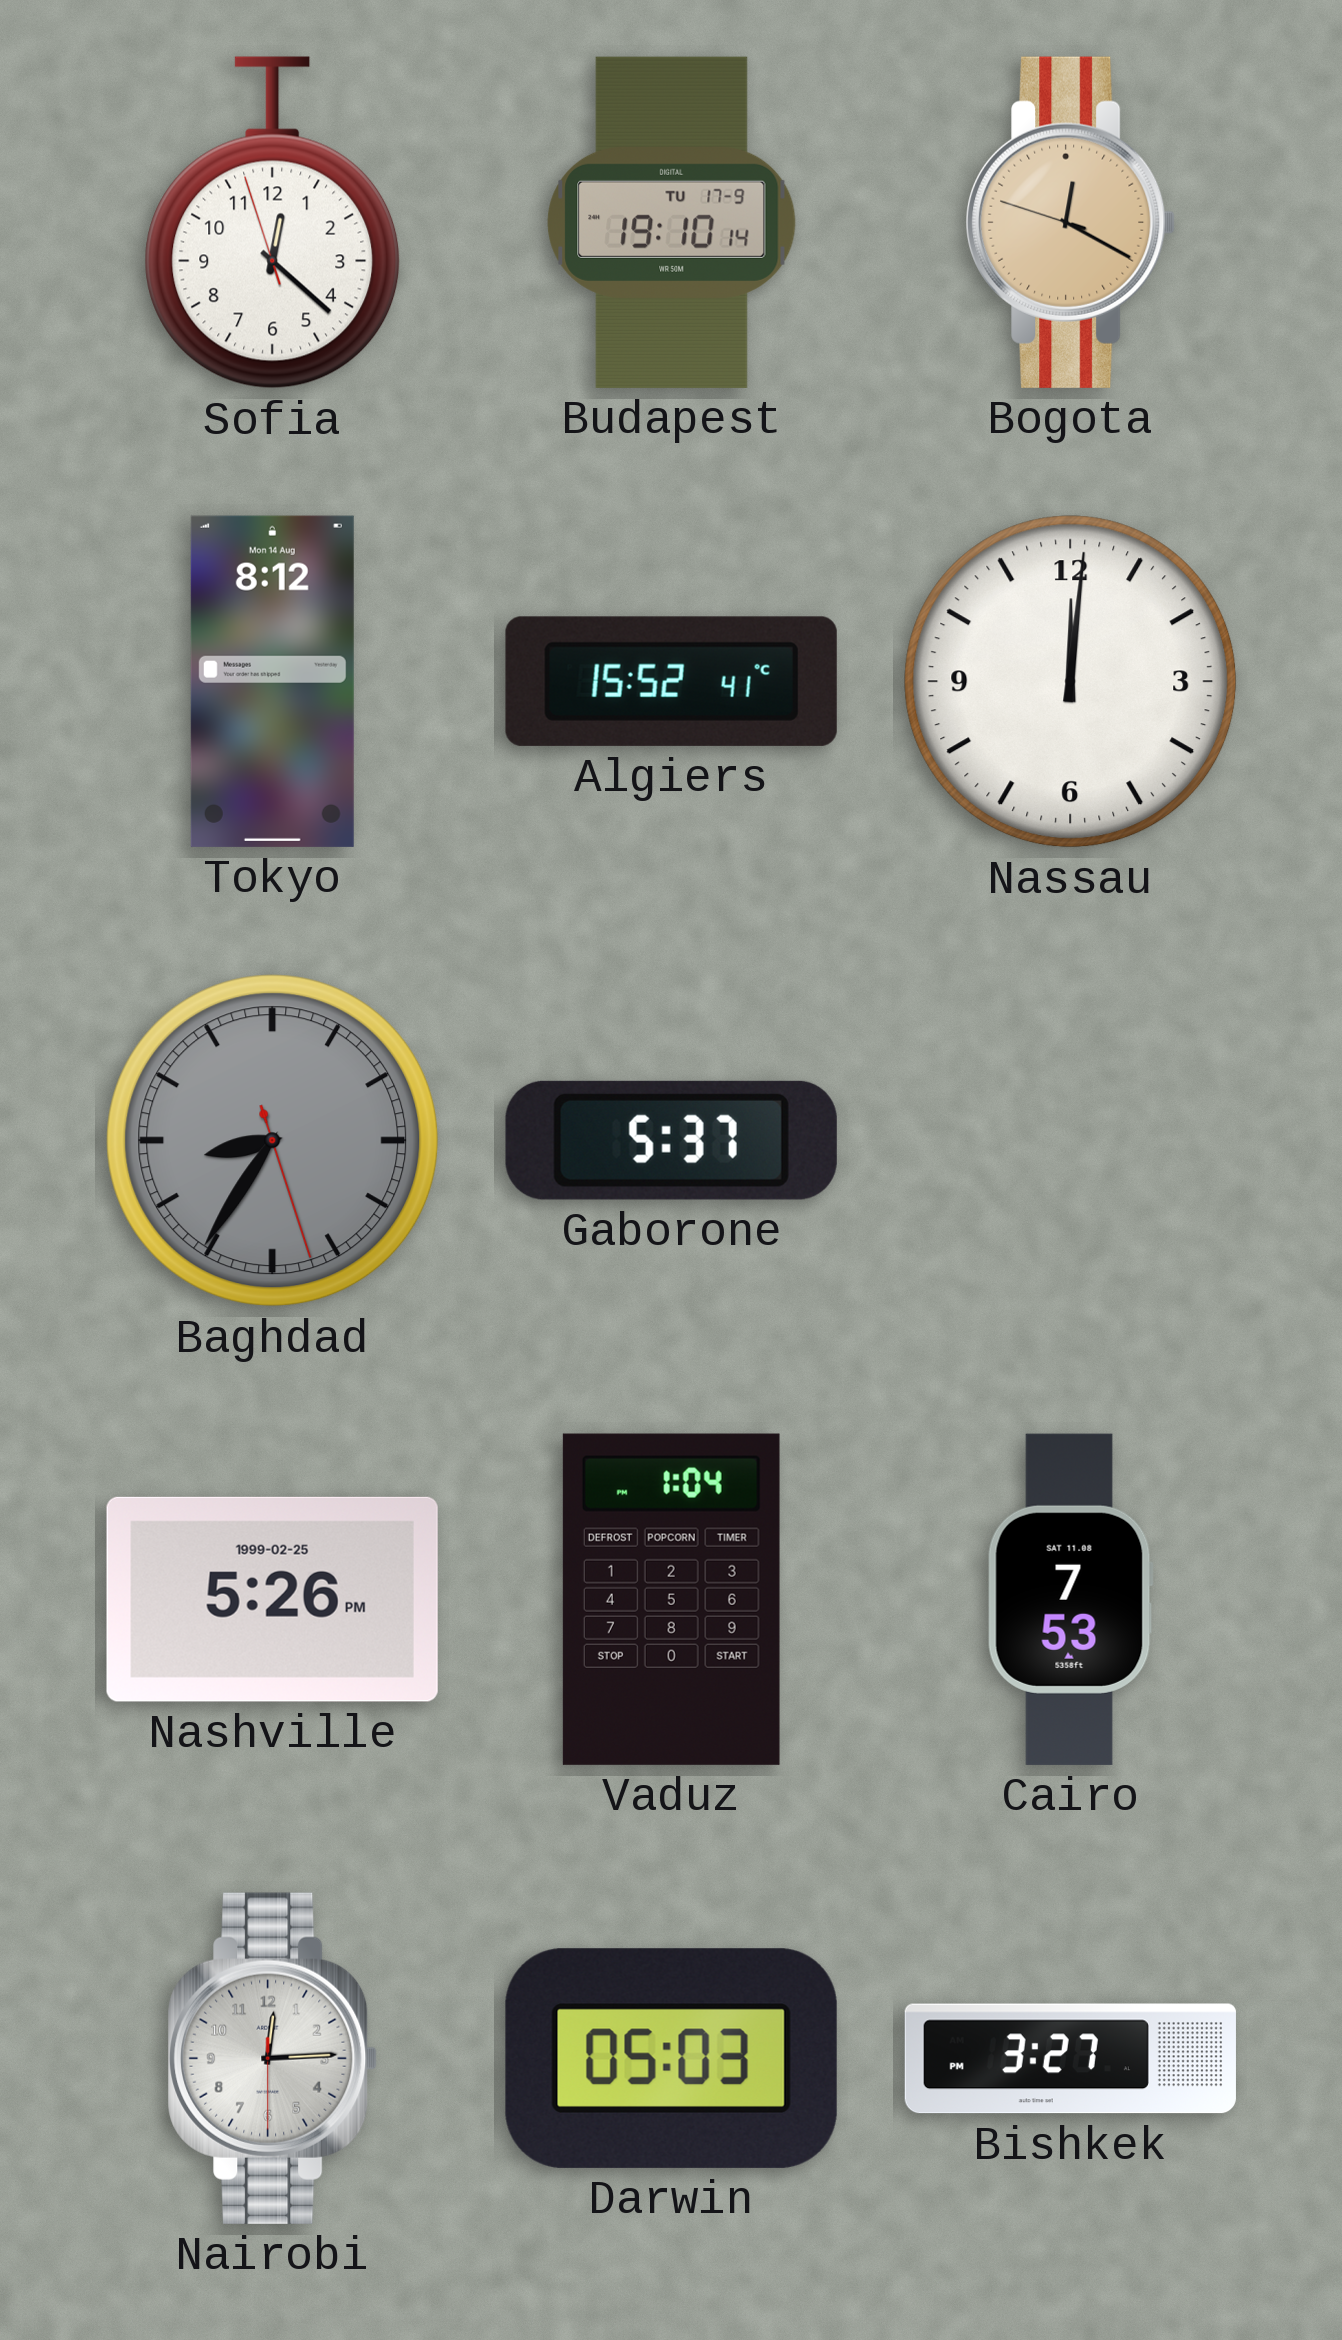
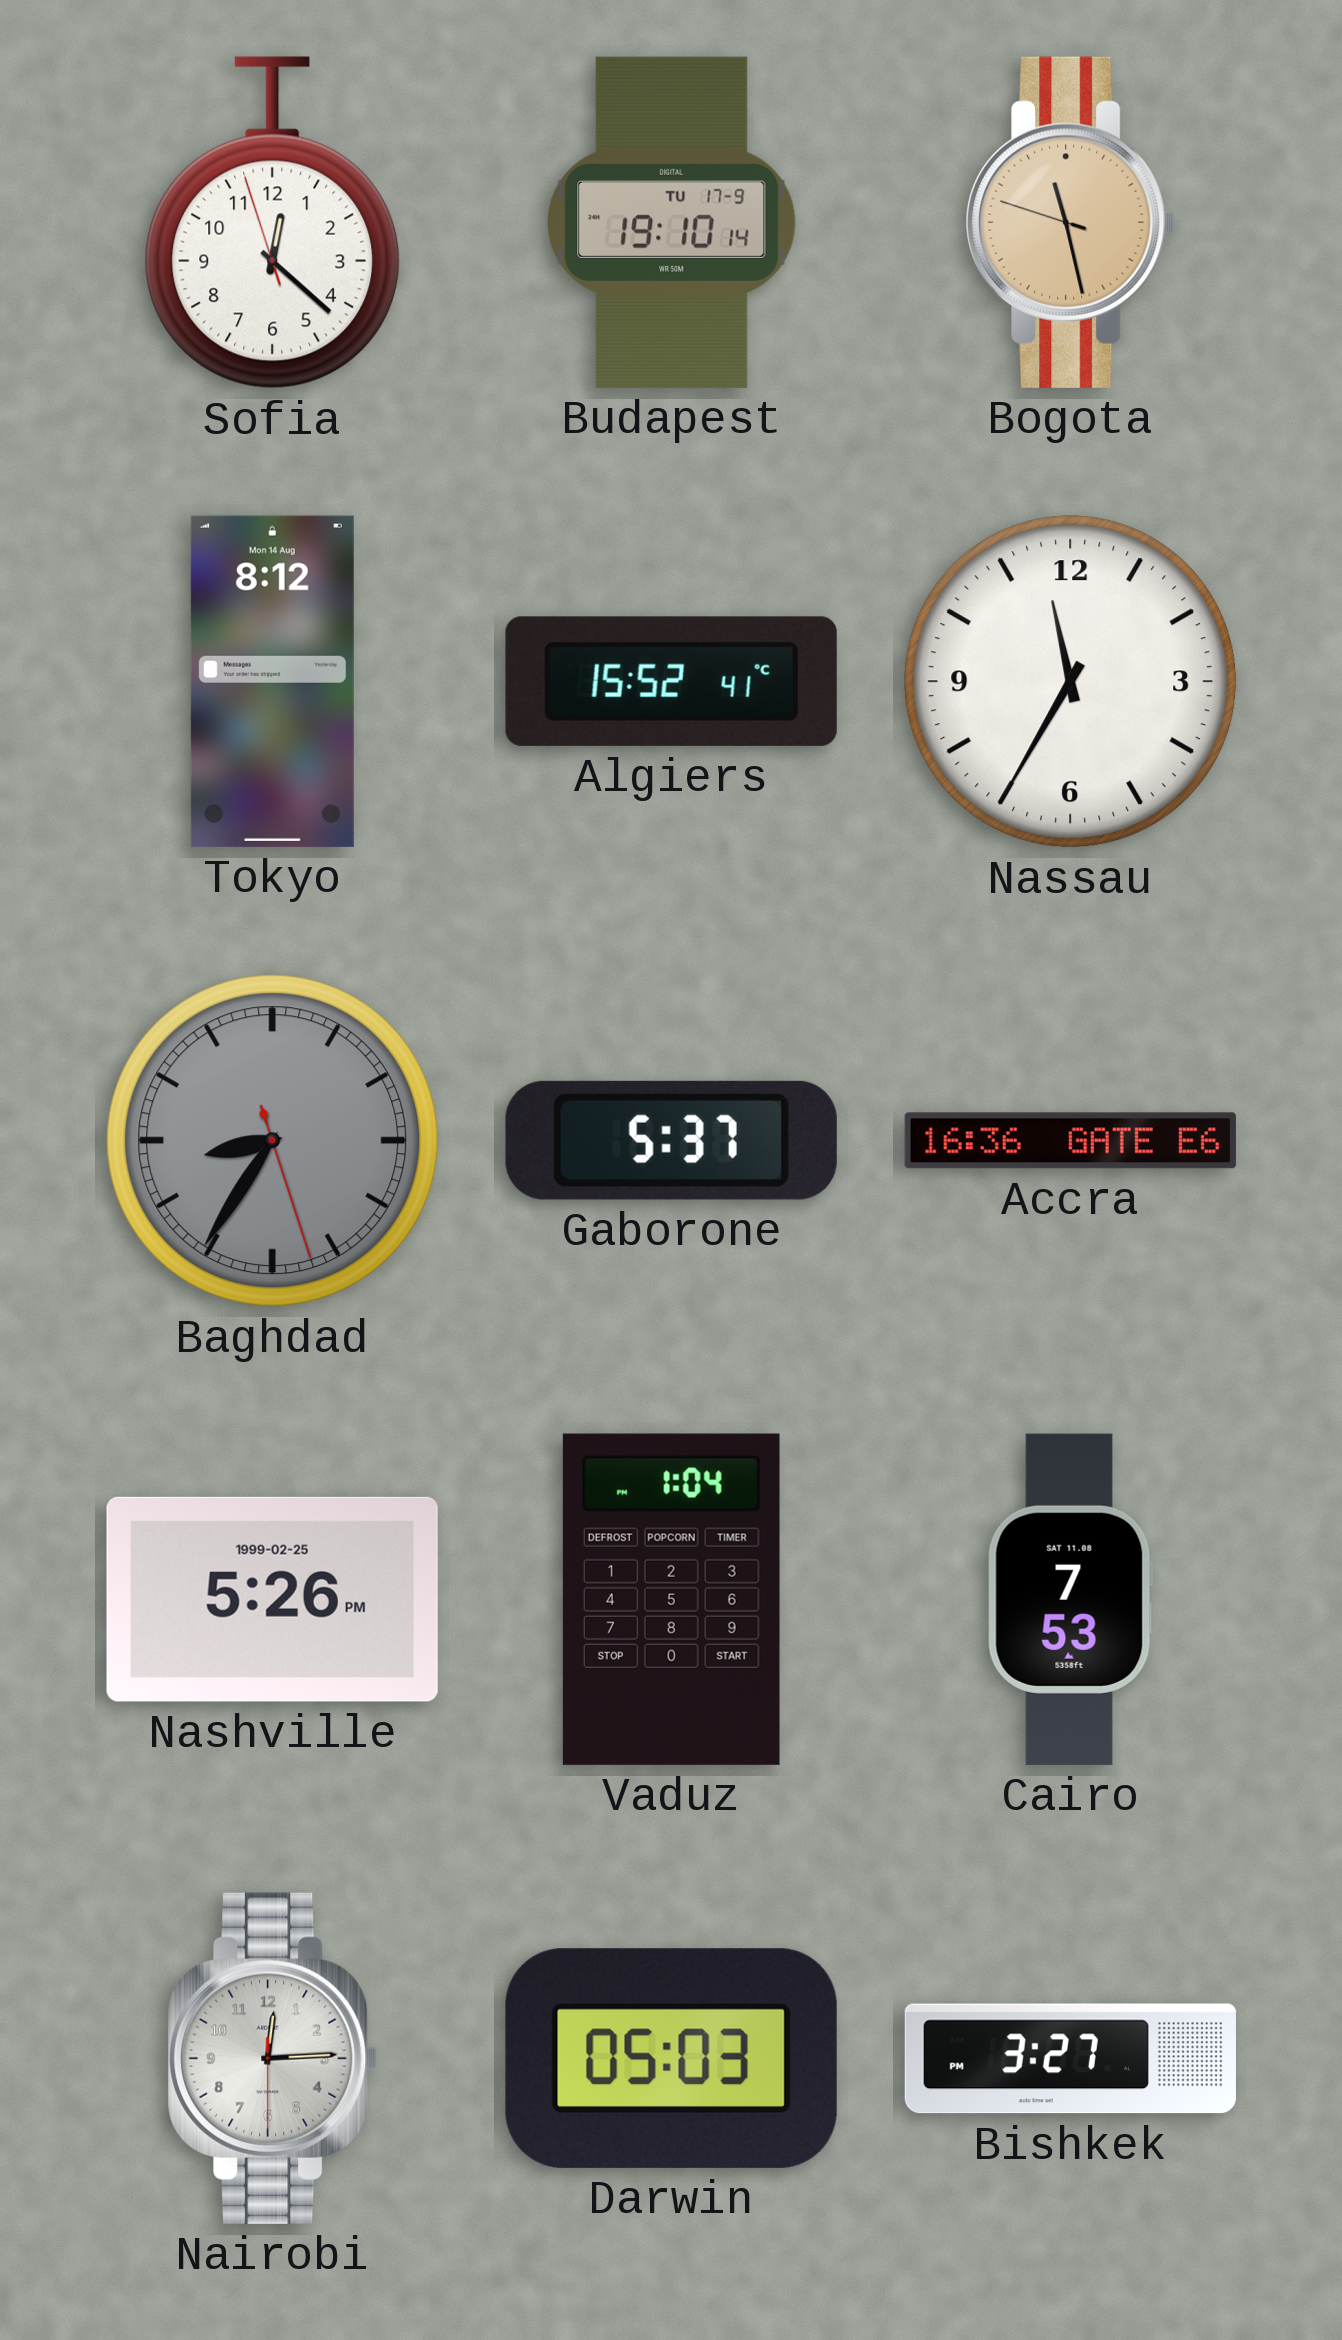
Bogota: 12:19 -> 11:27 (1071, 222)
Nassau: 12:01 -> 11:35 (1071, 682)
Accra: none -> 16:36 (1070, 1141)
